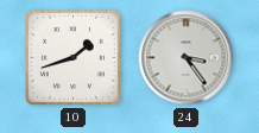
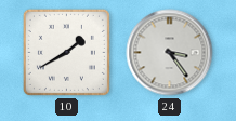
10: 1:42 -> 1:40 (66, 52)
